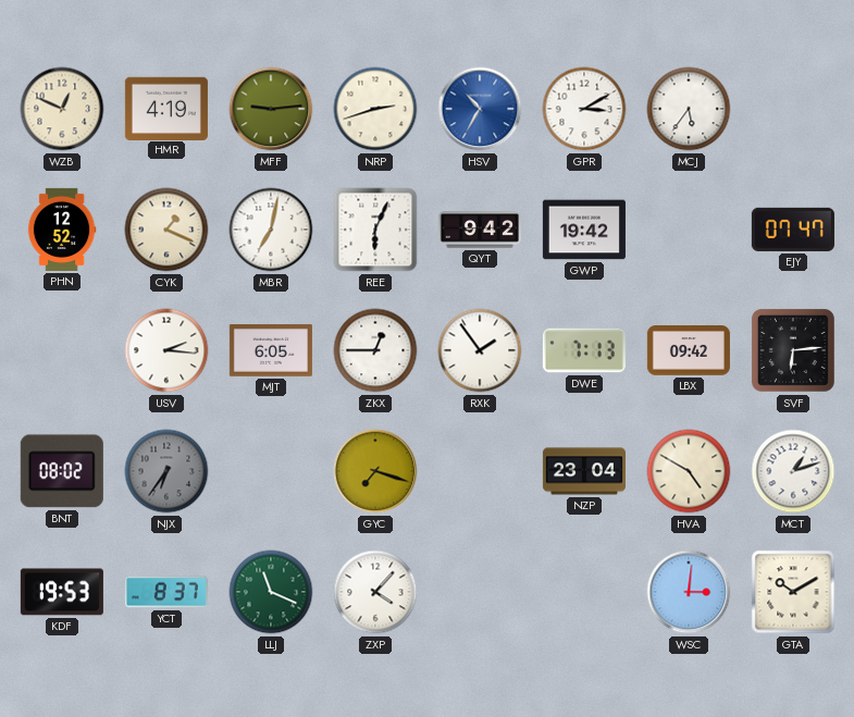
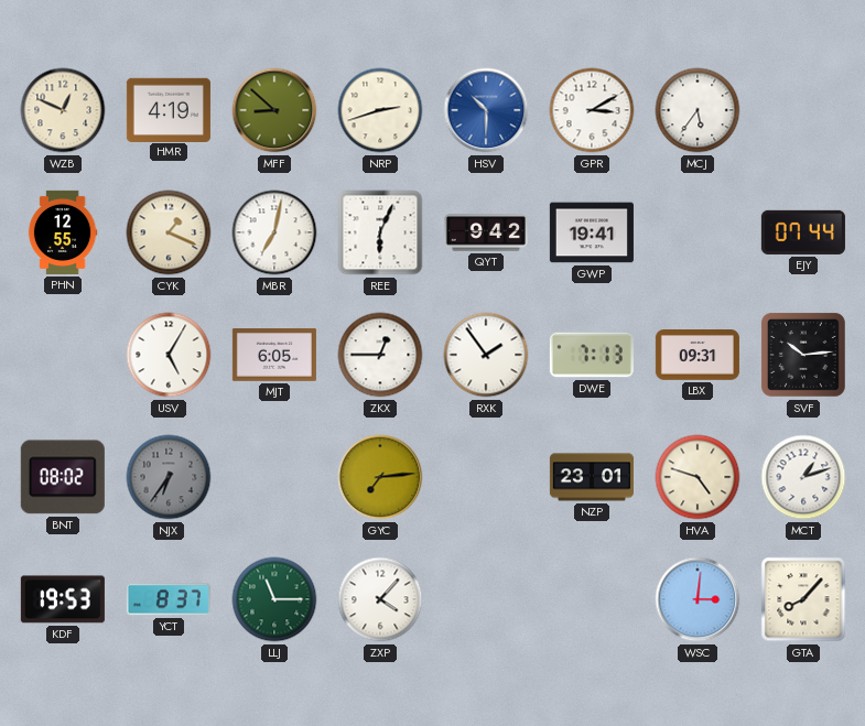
MFF: 9:14 -> 8:52 (274, 110)
HSV: 10:35 -> 10:30 (486, 110)
PHN: 12:52 -> 12:55 (63, 232)
GWP: 19:42 -> 19:41 (592, 232)
EJY: 07:47 -> 07:44 (803, 232)
USV: 2:16 -> 5:05 (169, 355)
LBX: 09:42 -> 09:31 (698, 356)
SVF: 6:14 -> 10:14 (803, 355)
GYC: 7:18 -> 7:14 (380, 477)
NZP: 23:04 -> 23:01 (592, 477)
HVA: 4:50 -> 4:48 (698, 477)
LLJ: 11:19 -> 11:15 (274, 599)
GTA: 10:10 -> 8:07 (803, 599)
